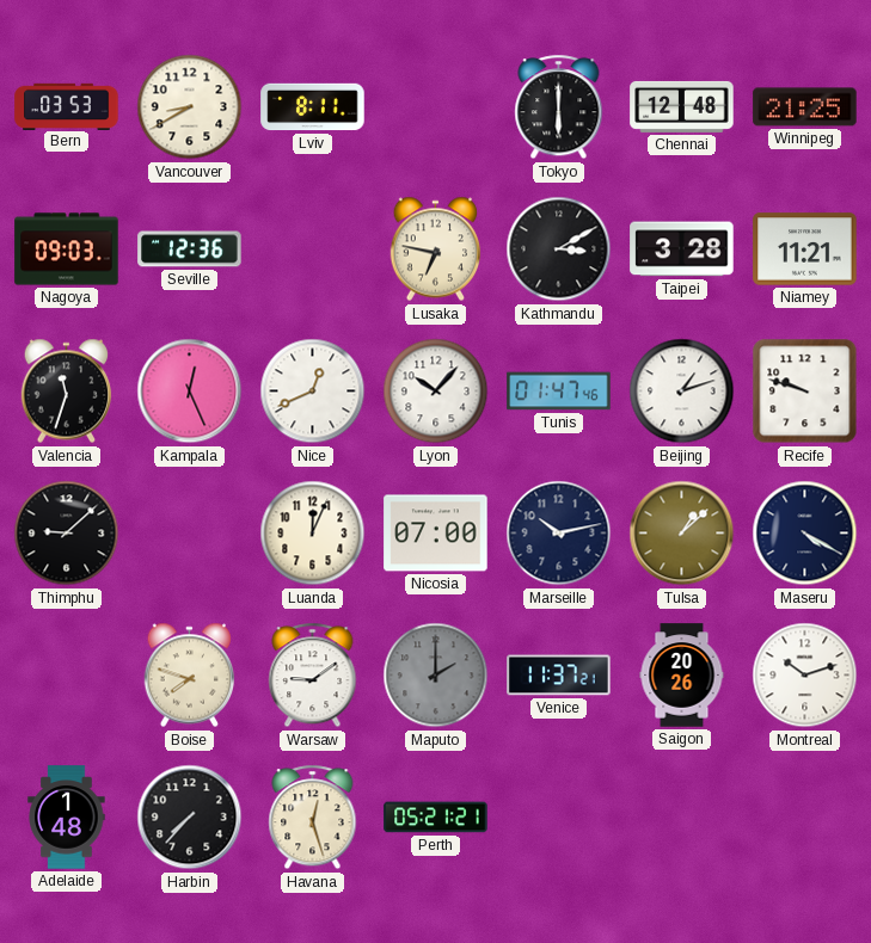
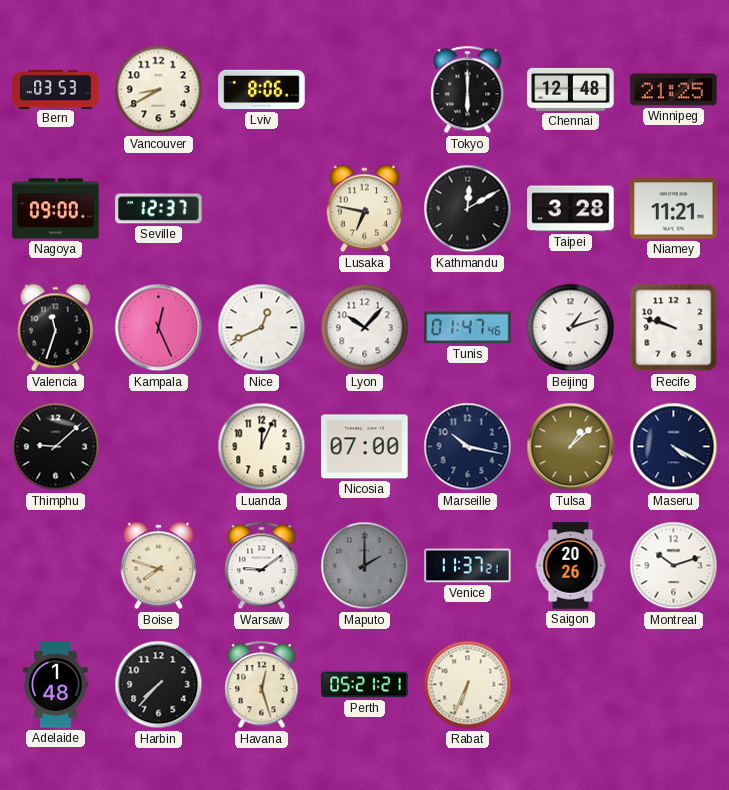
Lviv: 8:11 -> 8:06 (262, 90)
Nagoya: 09:03 -> 09:00 (56, 209)
Seville: 12:36 -> 12:37 (159, 209)
Kathmandu: 3:10 -> 12:10 (468, 209)
Marseille: 10:13 -> 10:17 (468, 447)
Rabat: none -> 6:34 (468, 685)
